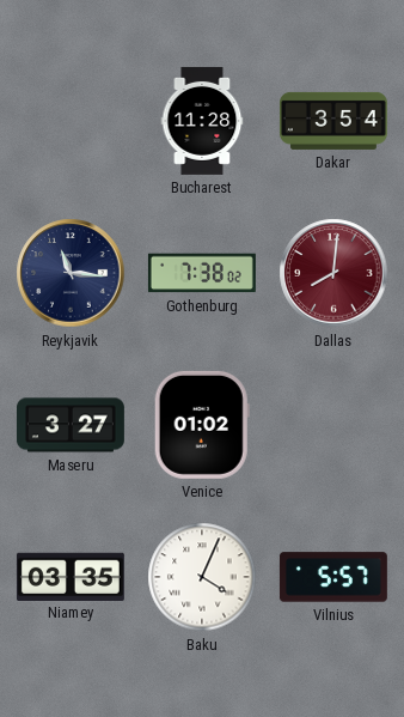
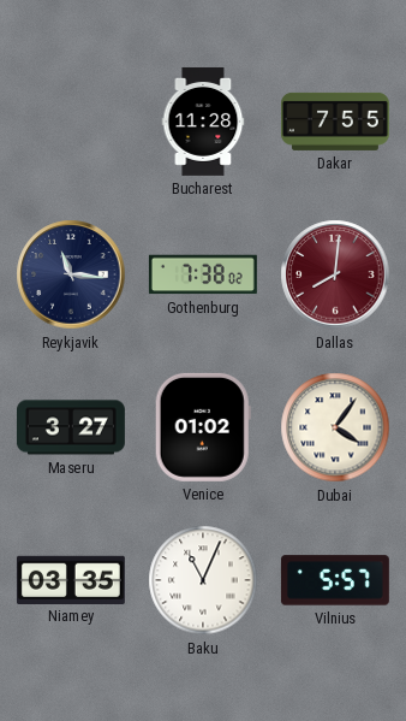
Dakar: 3:54 -> 7:55 (335, 122)
Dubai: none -> 4:06 (335, 427)
Baku: 4:04 -> 11:04 (203, 580)
